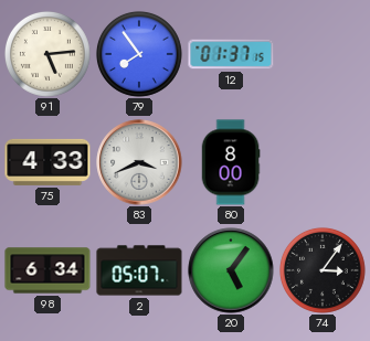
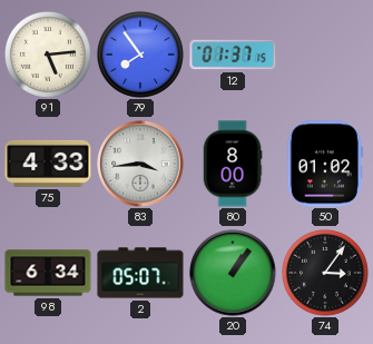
83: 3:41 -> 3:44 (140, 164)
50: none -> 01:02 (325, 164)
20: 5:06 -> 1:06 (233, 273)
